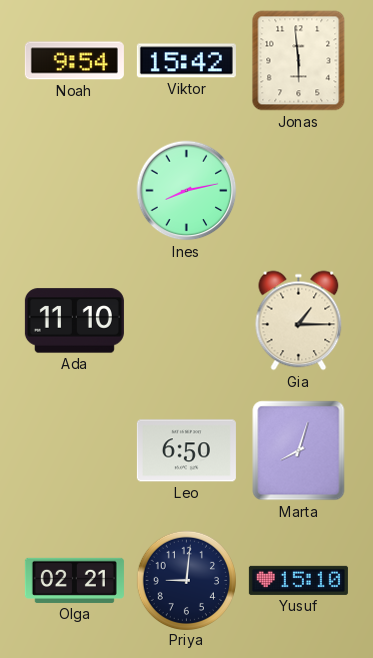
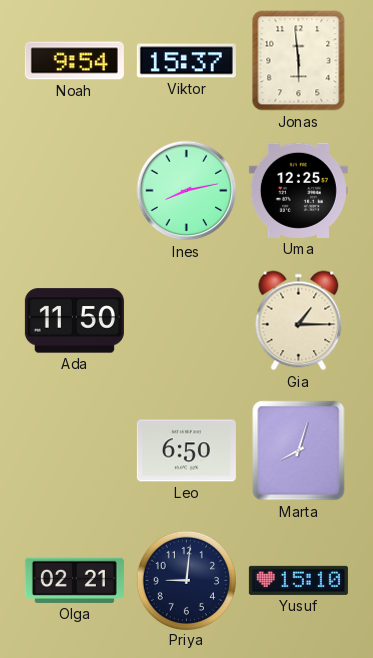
Viktor: 15:42 -> 15:37 (186, 61)
Uma: none -> 12:25 (298, 190)
Ada: 11:10 -> 11:50 (74, 321)
